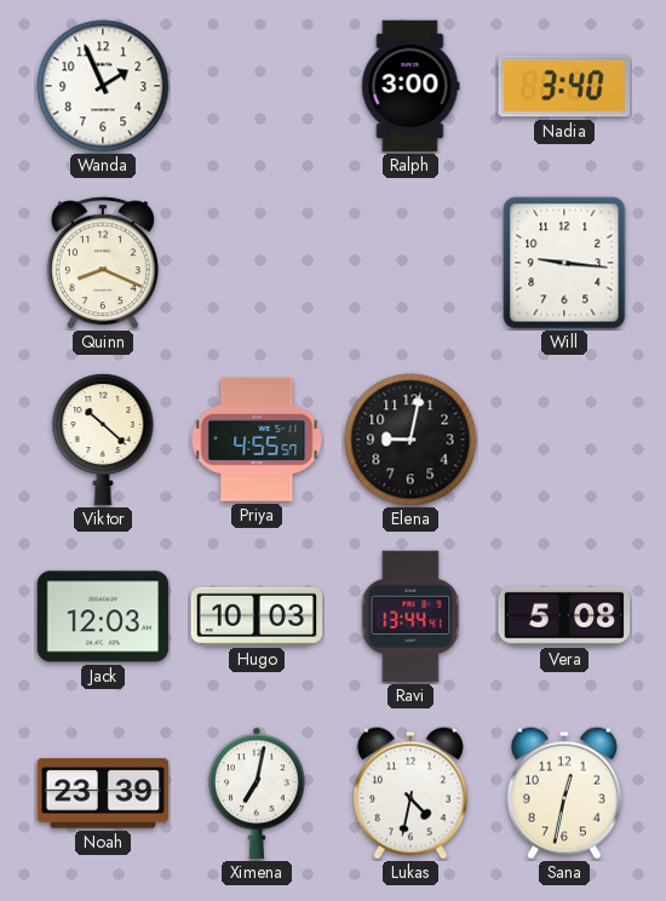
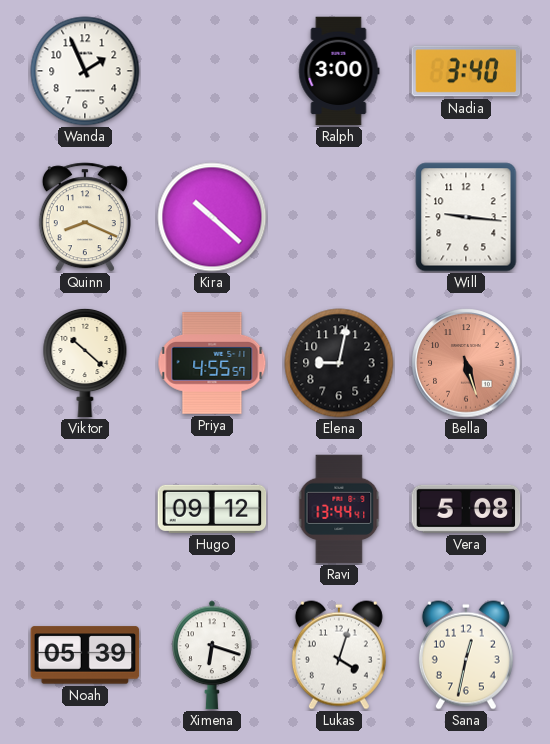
Kira: none -> 10:22 (212, 217)
Bella: none -> 5:27 (466, 363)
Jack: 12:03 -> none (103, 616)
Hugo: 10:03 -> 09:12 (212, 509)
Noah: 23:39 -> 05:39 (85, 655)
Ximena: 7:02 -> 6:18 (212, 655)
Lukas: 4:32 -> 4:03 (339, 655)
